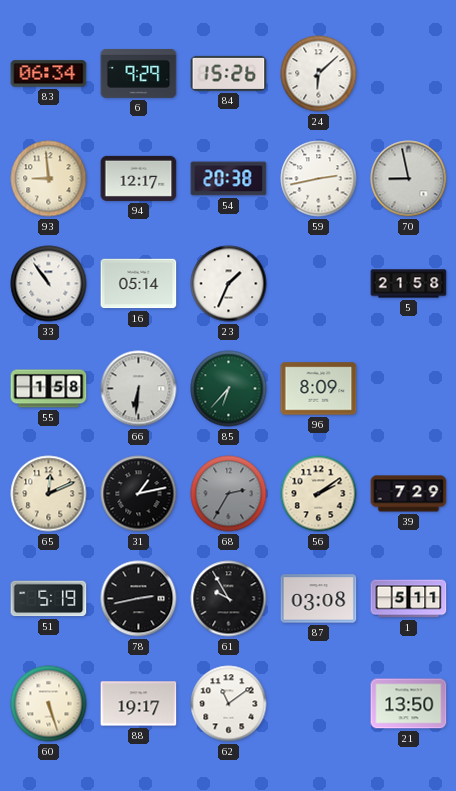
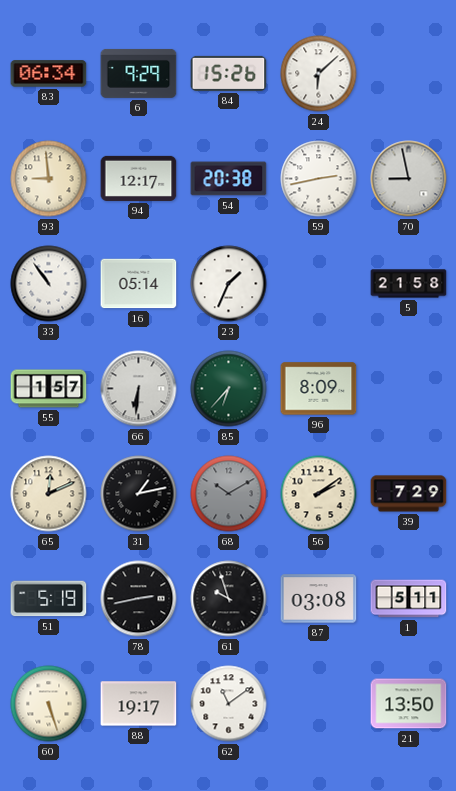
55: 1:58 -> 1:57 (49, 389)
68: 2:35 -> 10:10 (229, 494)
61: 9:55 -> 9:57 (229, 599)
